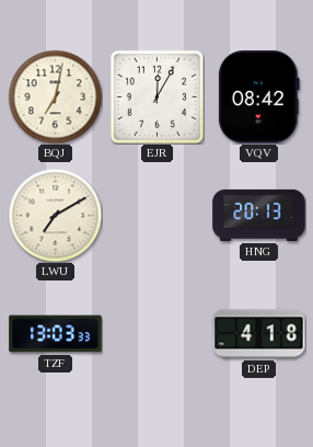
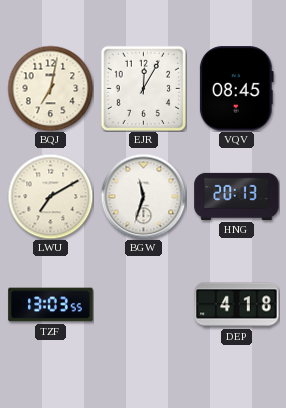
VQV: 08:42 -> 08:45 (236, 89)
BGW: none -> 11:33 (143, 196)
TZF: 13:03:33 -> 13:03:55 (51, 305)
